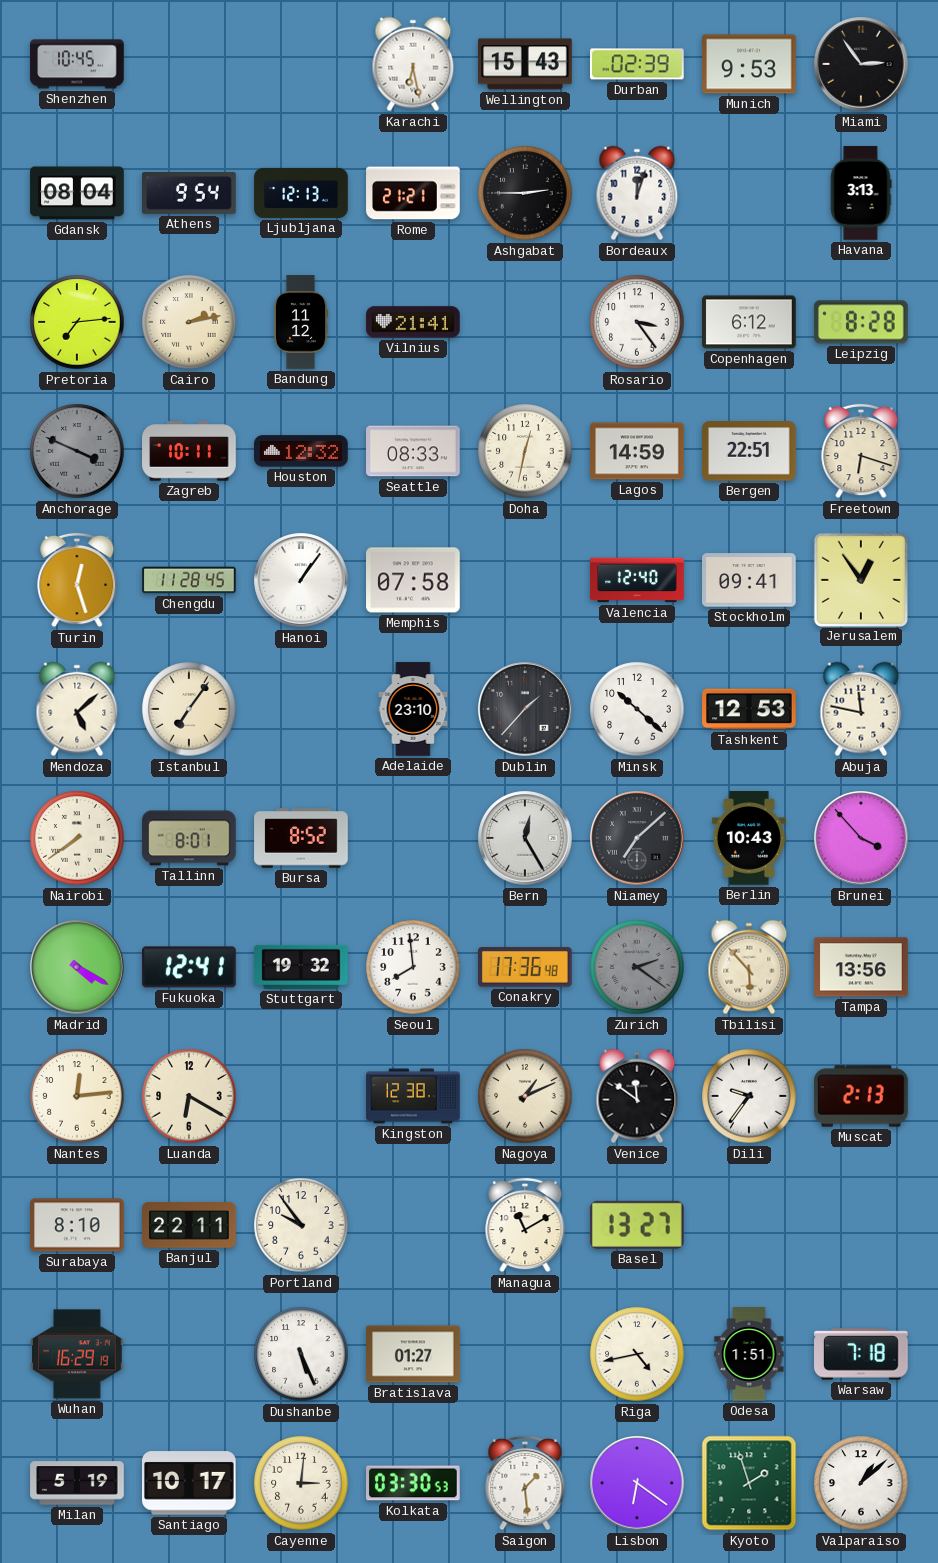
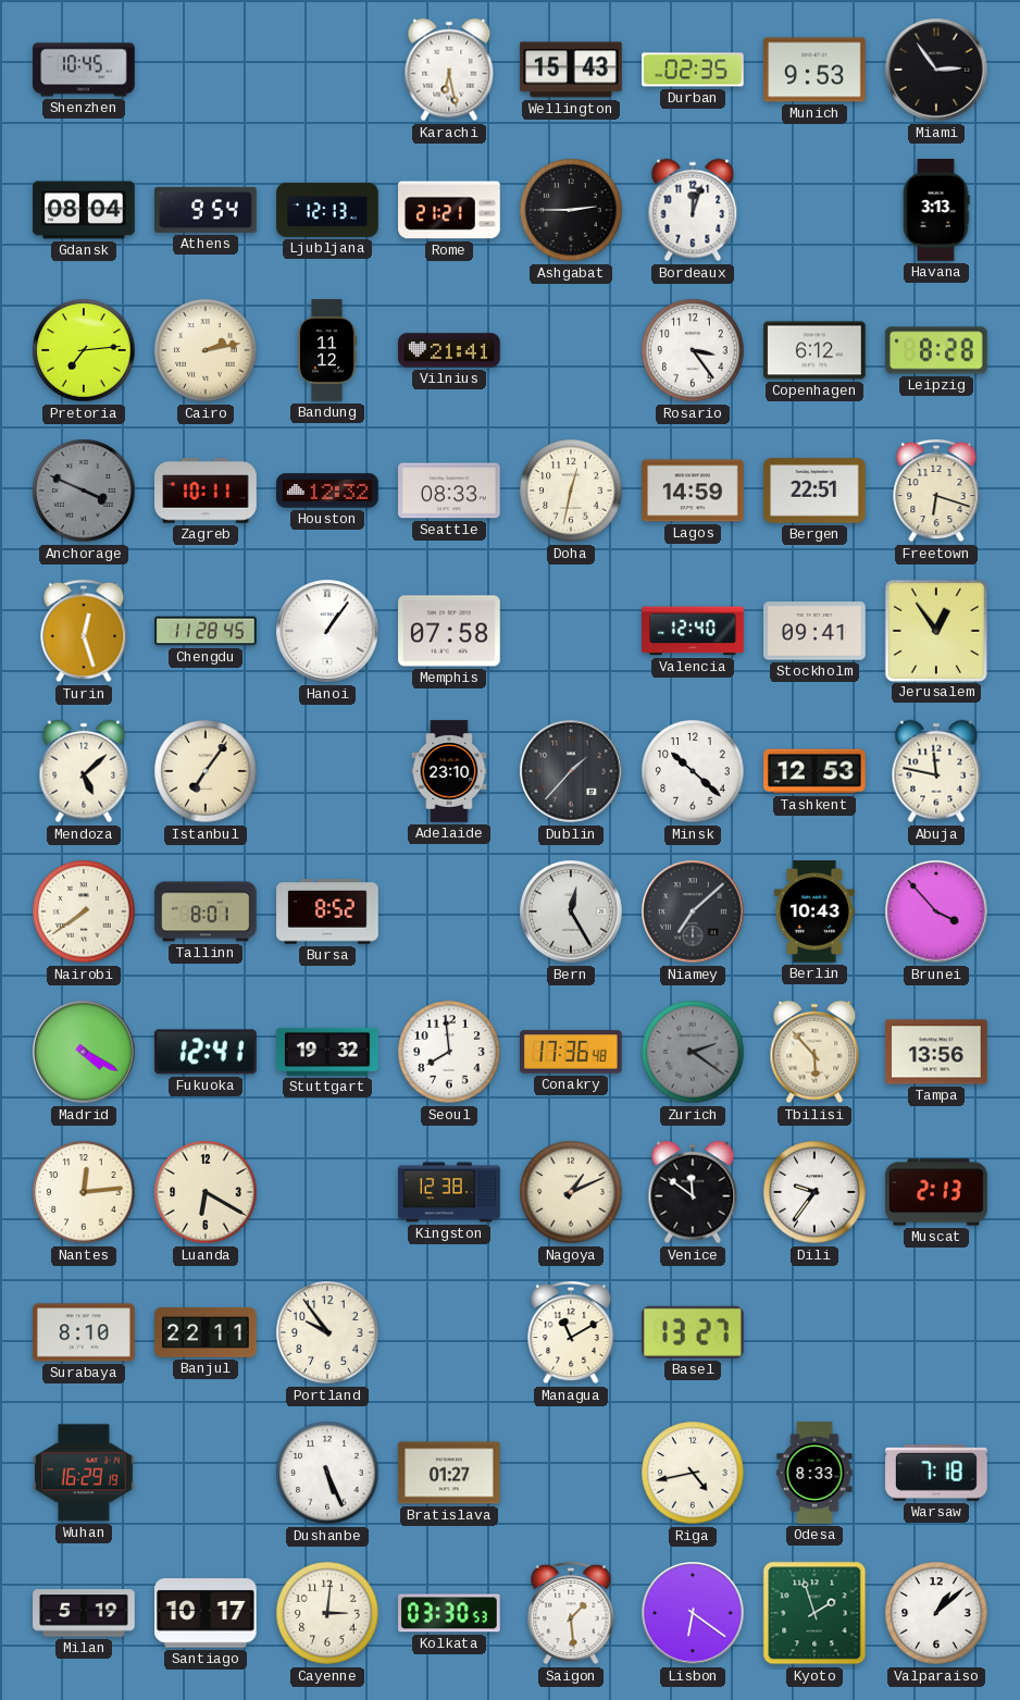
Durban: 02:39 -> 02:35 (693, 70)
Odesa: 1:51 -> 8:33 (814, 1473)
